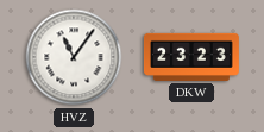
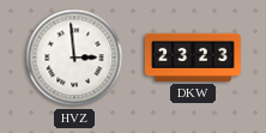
HVZ: 11:06 -> 2:59 (74, 58)
